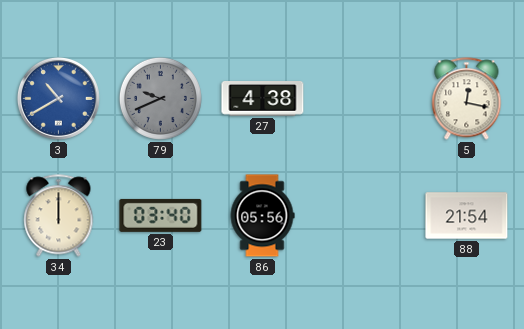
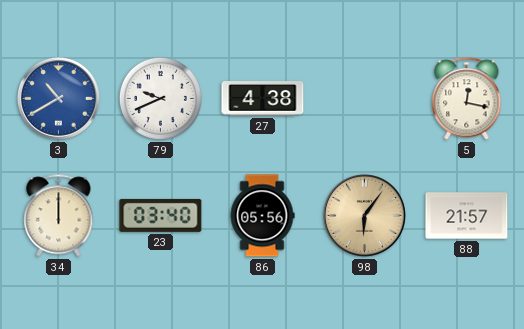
79 dial: grey -> white (160, 98)
98: none -> 6:06 (364, 215)
88: 21:54 -> 21:57 (467, 216)
